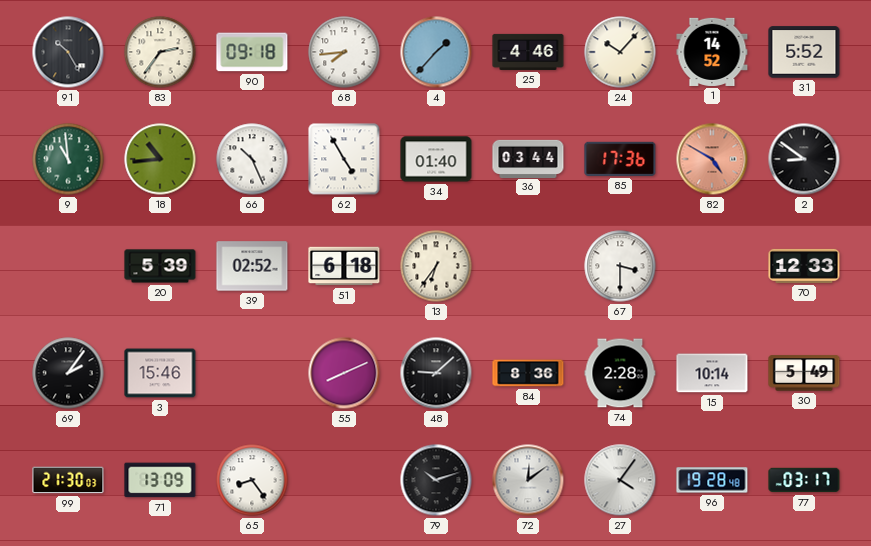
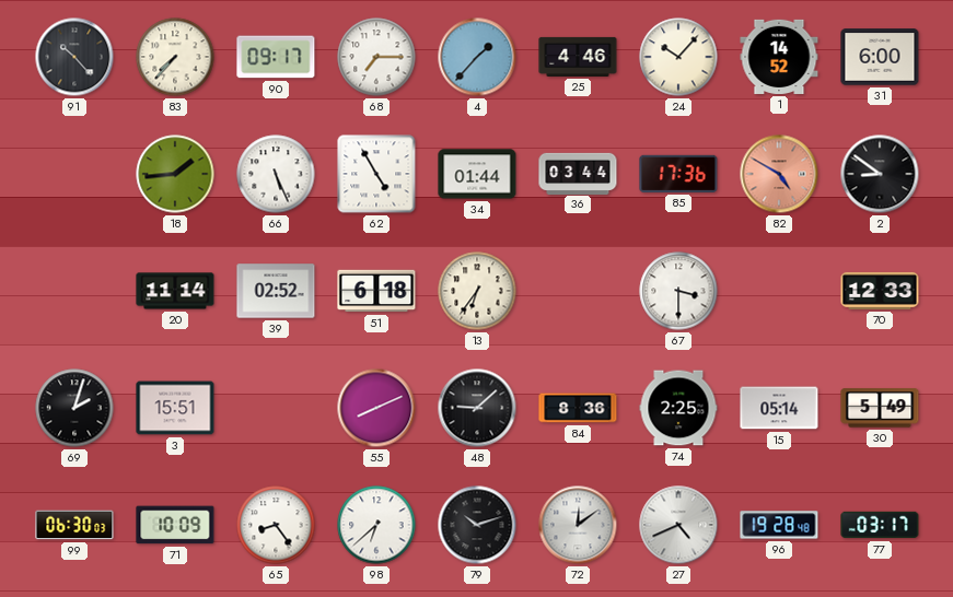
91: 10:25 -> 10:23 (74, 57)
83: 2:36 -> 7:37 (175, 57)
90: 09:18 -> 09:17 (276, 57)
68: 7:44 -> 7:15 (376, 57)
31: 5:52 -> 6:00 (880, 57)
9: 10:59 -> none (68, 159)
18: 10:44 -> 1:44 (175, 174)
66: 10:26 -> 5:26 (276, 174)
34: 01:40 -> 01:44 (477, 174)
20: 5:39 -> 11:14 (175, 291)
69: 2:06 -> 2:03 (74, 408)
3: 15:46 -> 15:51 (175, 408)
74: 2:28 -> 2:25 (678, 408)
15: 10:14 -> 05:14 (779, 408)
99: 21:30 -> 06:30 (74, 525)
71: 13:09 -> 10:09 (175, 525)
98: none -> 6:38 (376, 525)
27: 4:06 -> 4:41 (678, 525)
